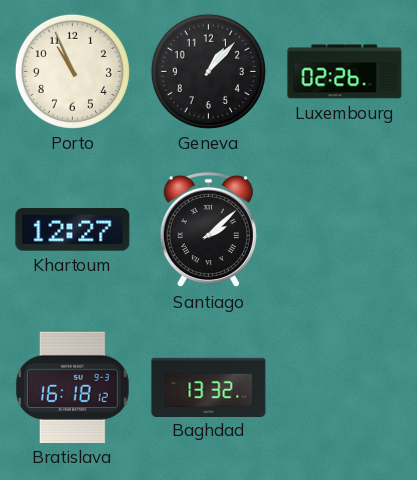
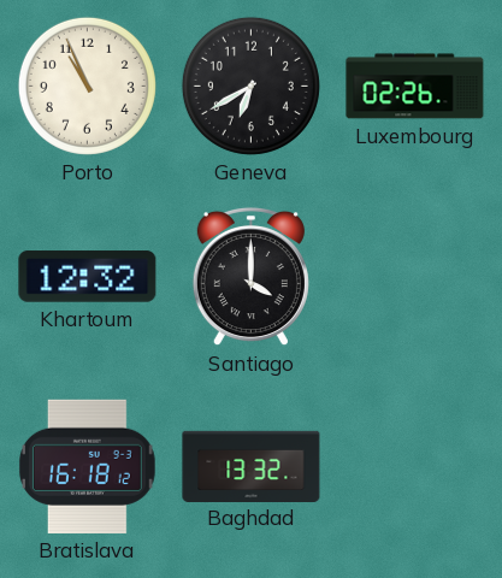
Geneva: 1:07 -> 6:40 (250, 85)
Khartoum: 12:27 -> 12:32 (88, 277)
Santiago: 2:08 -> 4:00 (250, 277)
